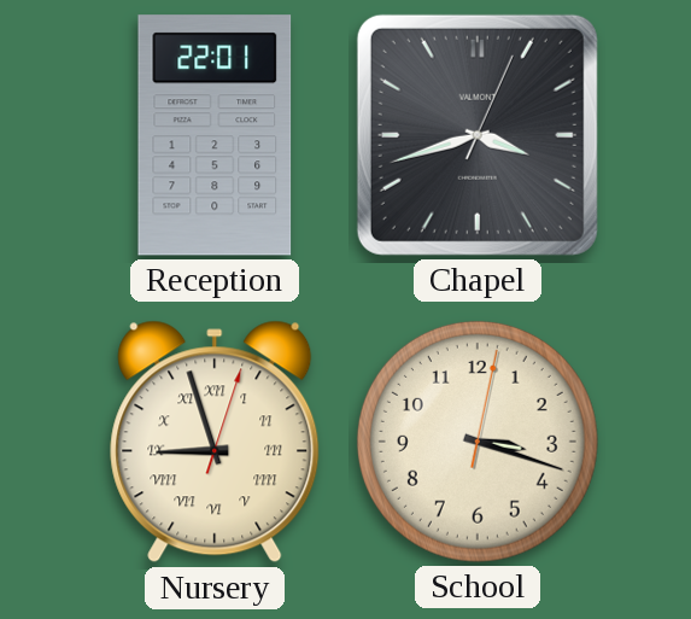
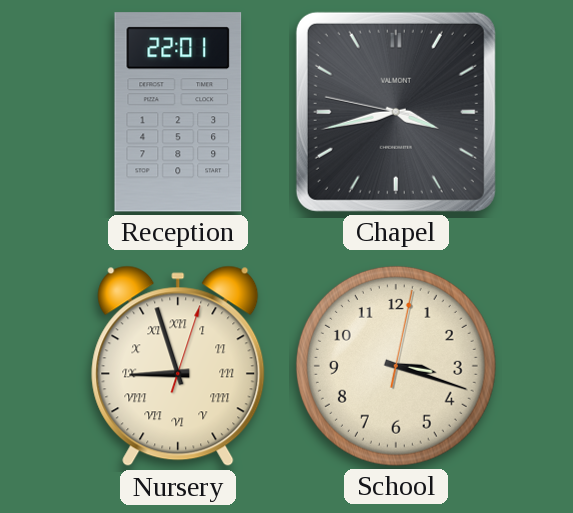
Chapel: 3:42:04 -> 3:42:47 (396, 112)
